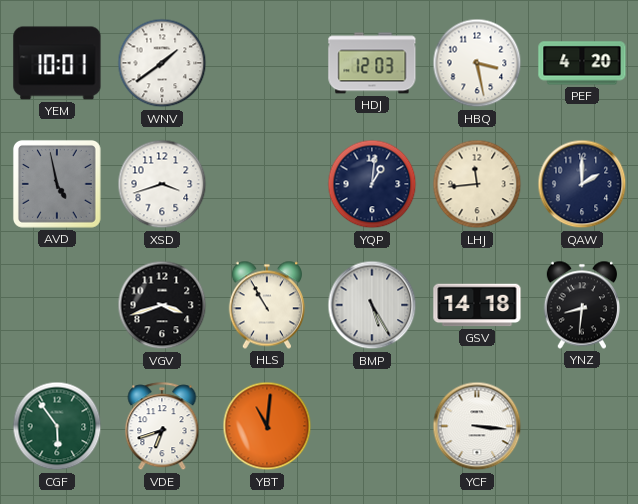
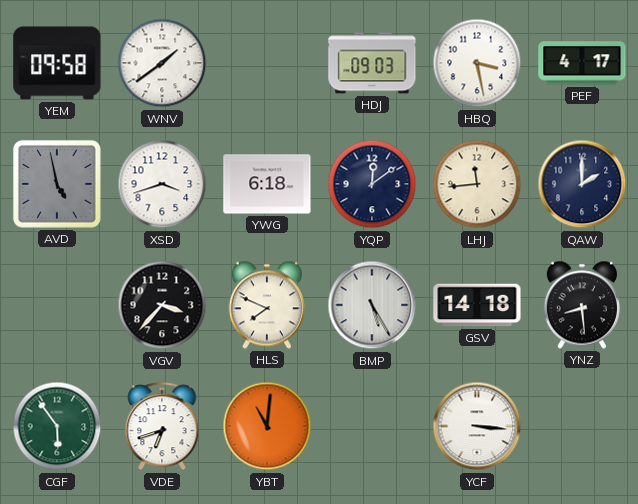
YEM: 10:01 -> 09:58 (57, 63)
HDJ: 12:03 -> 09:03 (372, 63)
PEF: 4:20 -> 4:17 (582, 63)
YWG: none -> 6:18 (267, 184)
YQP: 1:01 -> 12:09 (372, 184)
VGV: 3:42 -> 3:37 (162, 305)
HLS: 10:55 -> 7:49 (267, 305)
YNZ: 8:31 -> 8:29 (582, 305)
